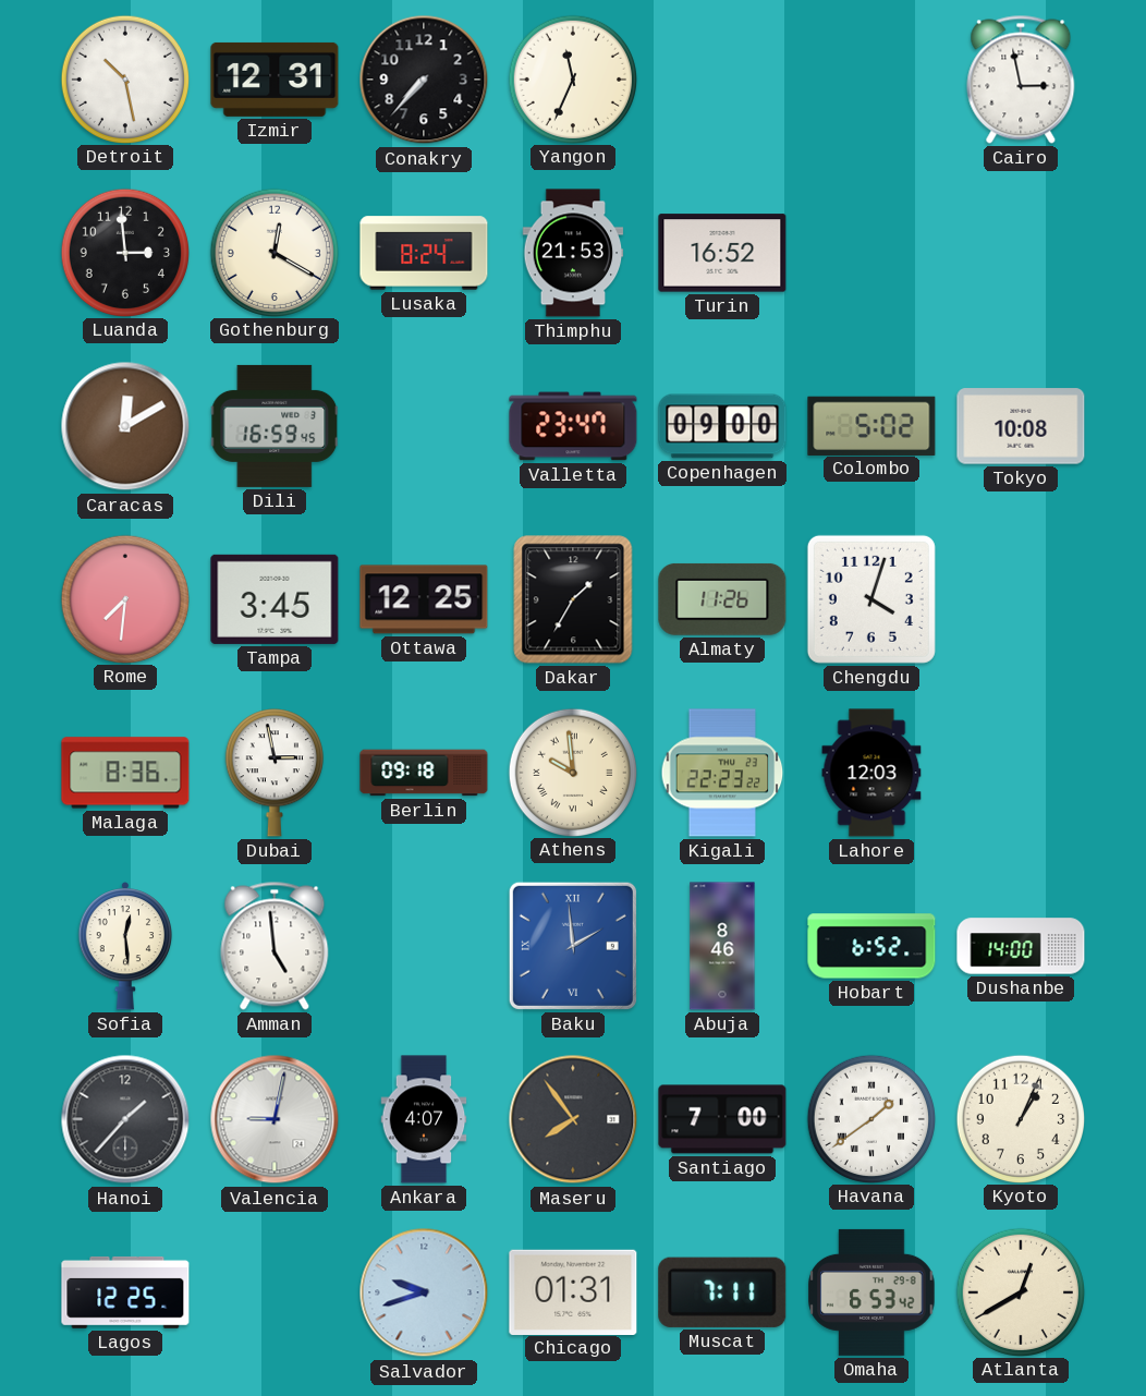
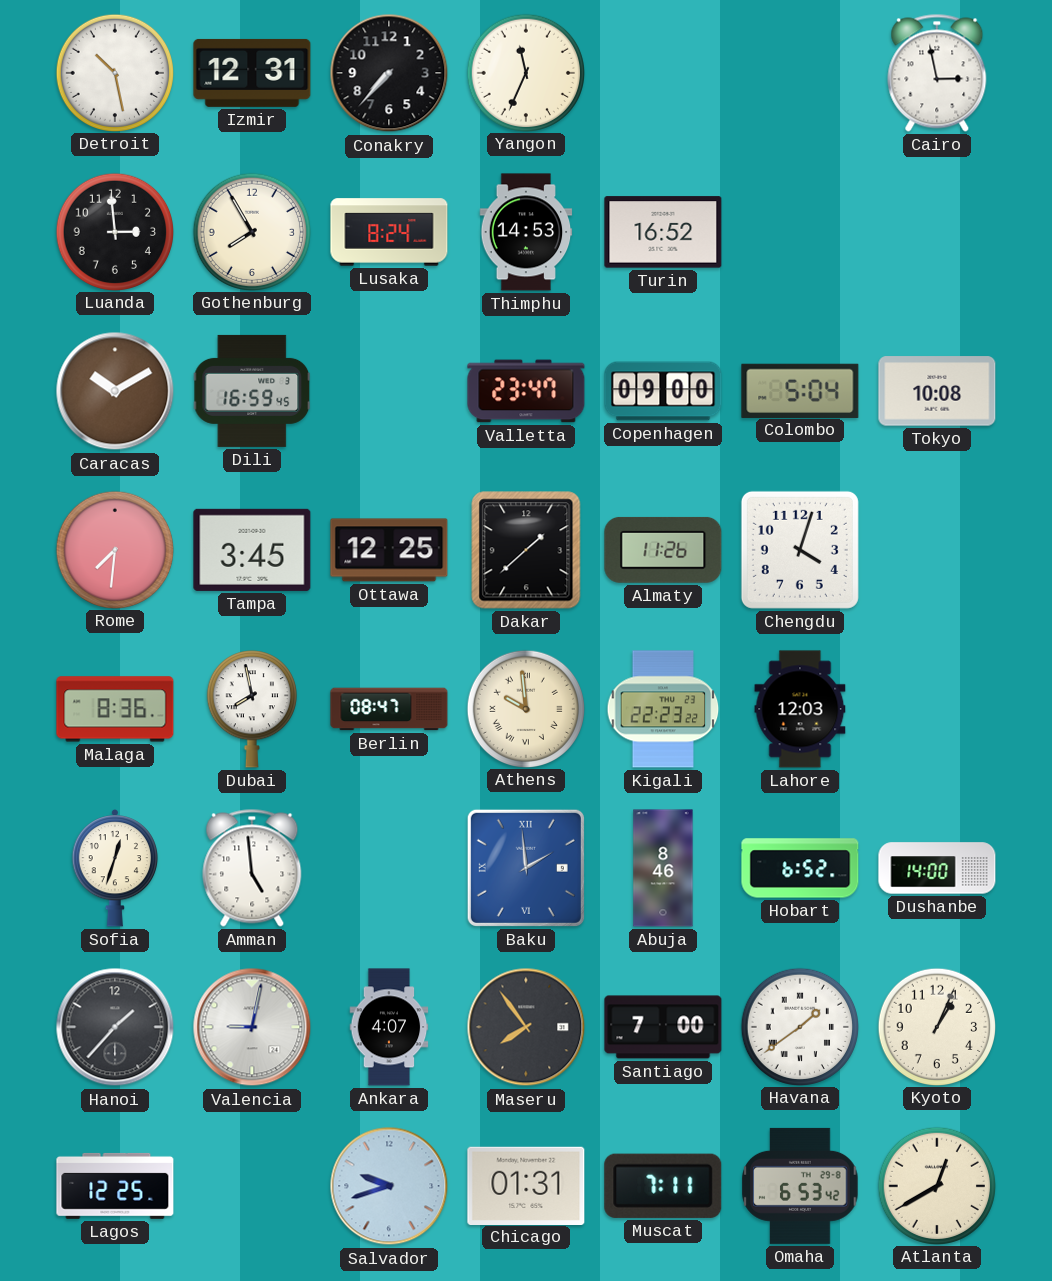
Gothenburg: 12:20 -> 7:55 (251, 231)
Thimphu: 21:53 -> 14:53 (526, 232)
Caracas: 12:10 -> 10:10 (115, 391)
Colombo: 5:02 -> 5:04 (800, 390)
Dakar: 1:35 -> 1:38 (526, 550)
Dubai: 2:58 -> 7:58 (252, 709)
Berlin: 09:18 -> 08:47 (389, 709)
Sofia: 12:29 -> 12:33 (115, 869)
